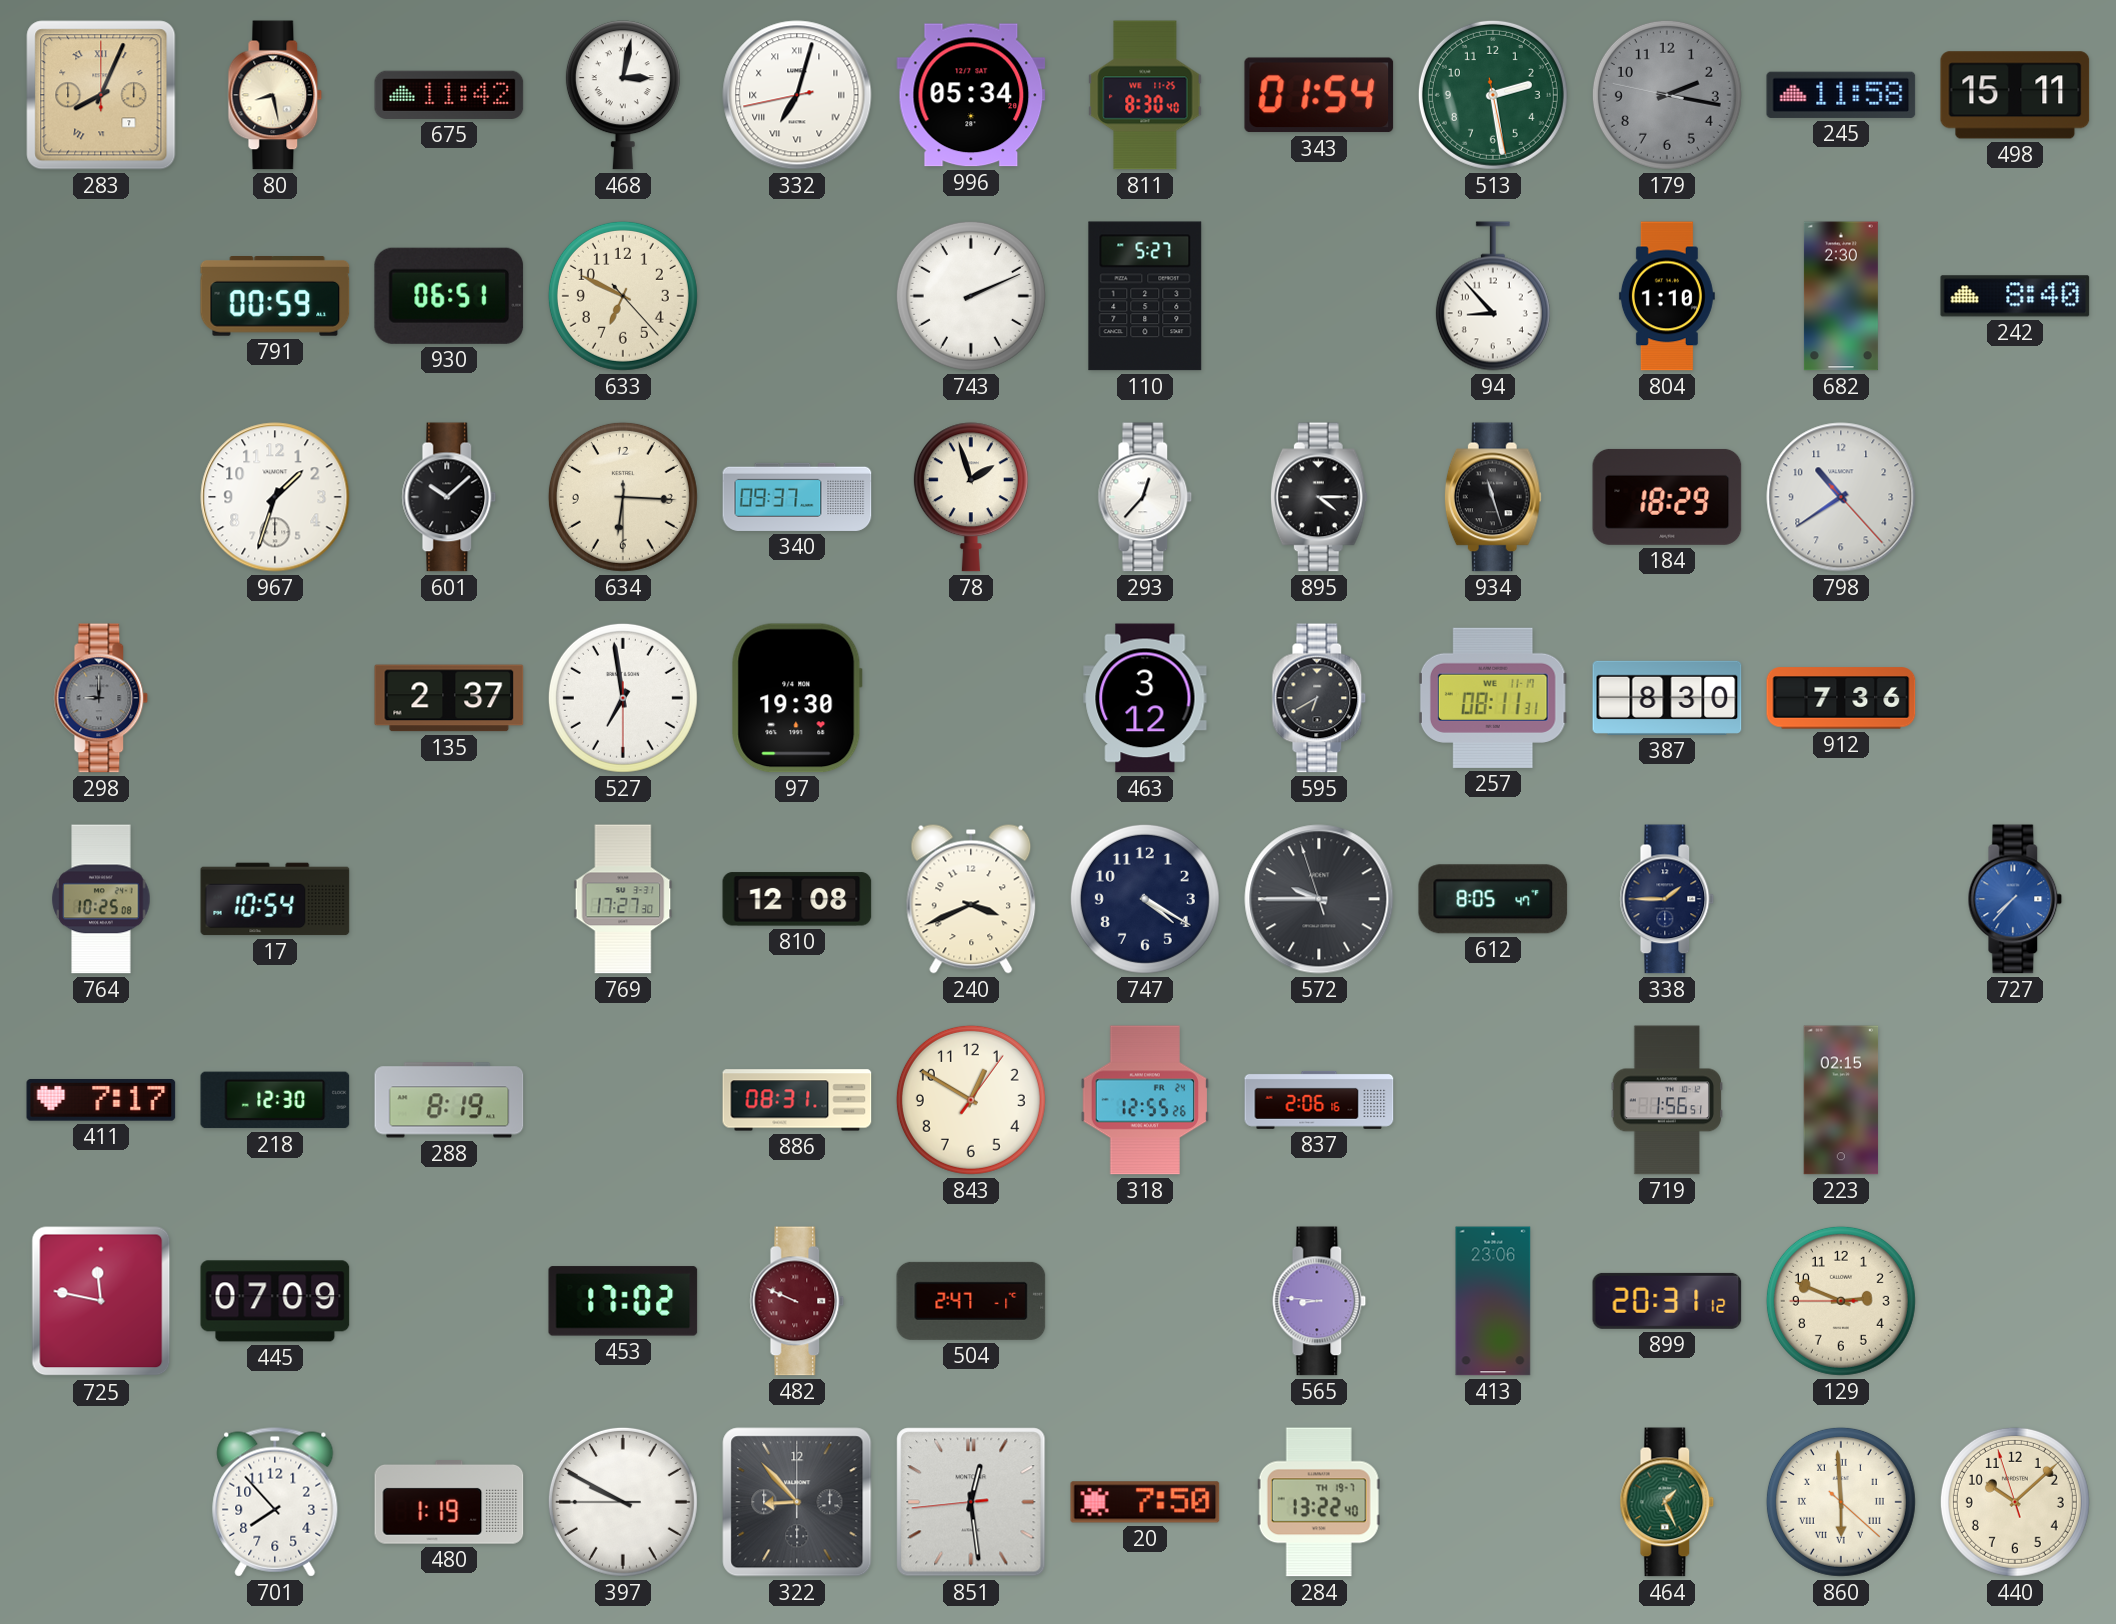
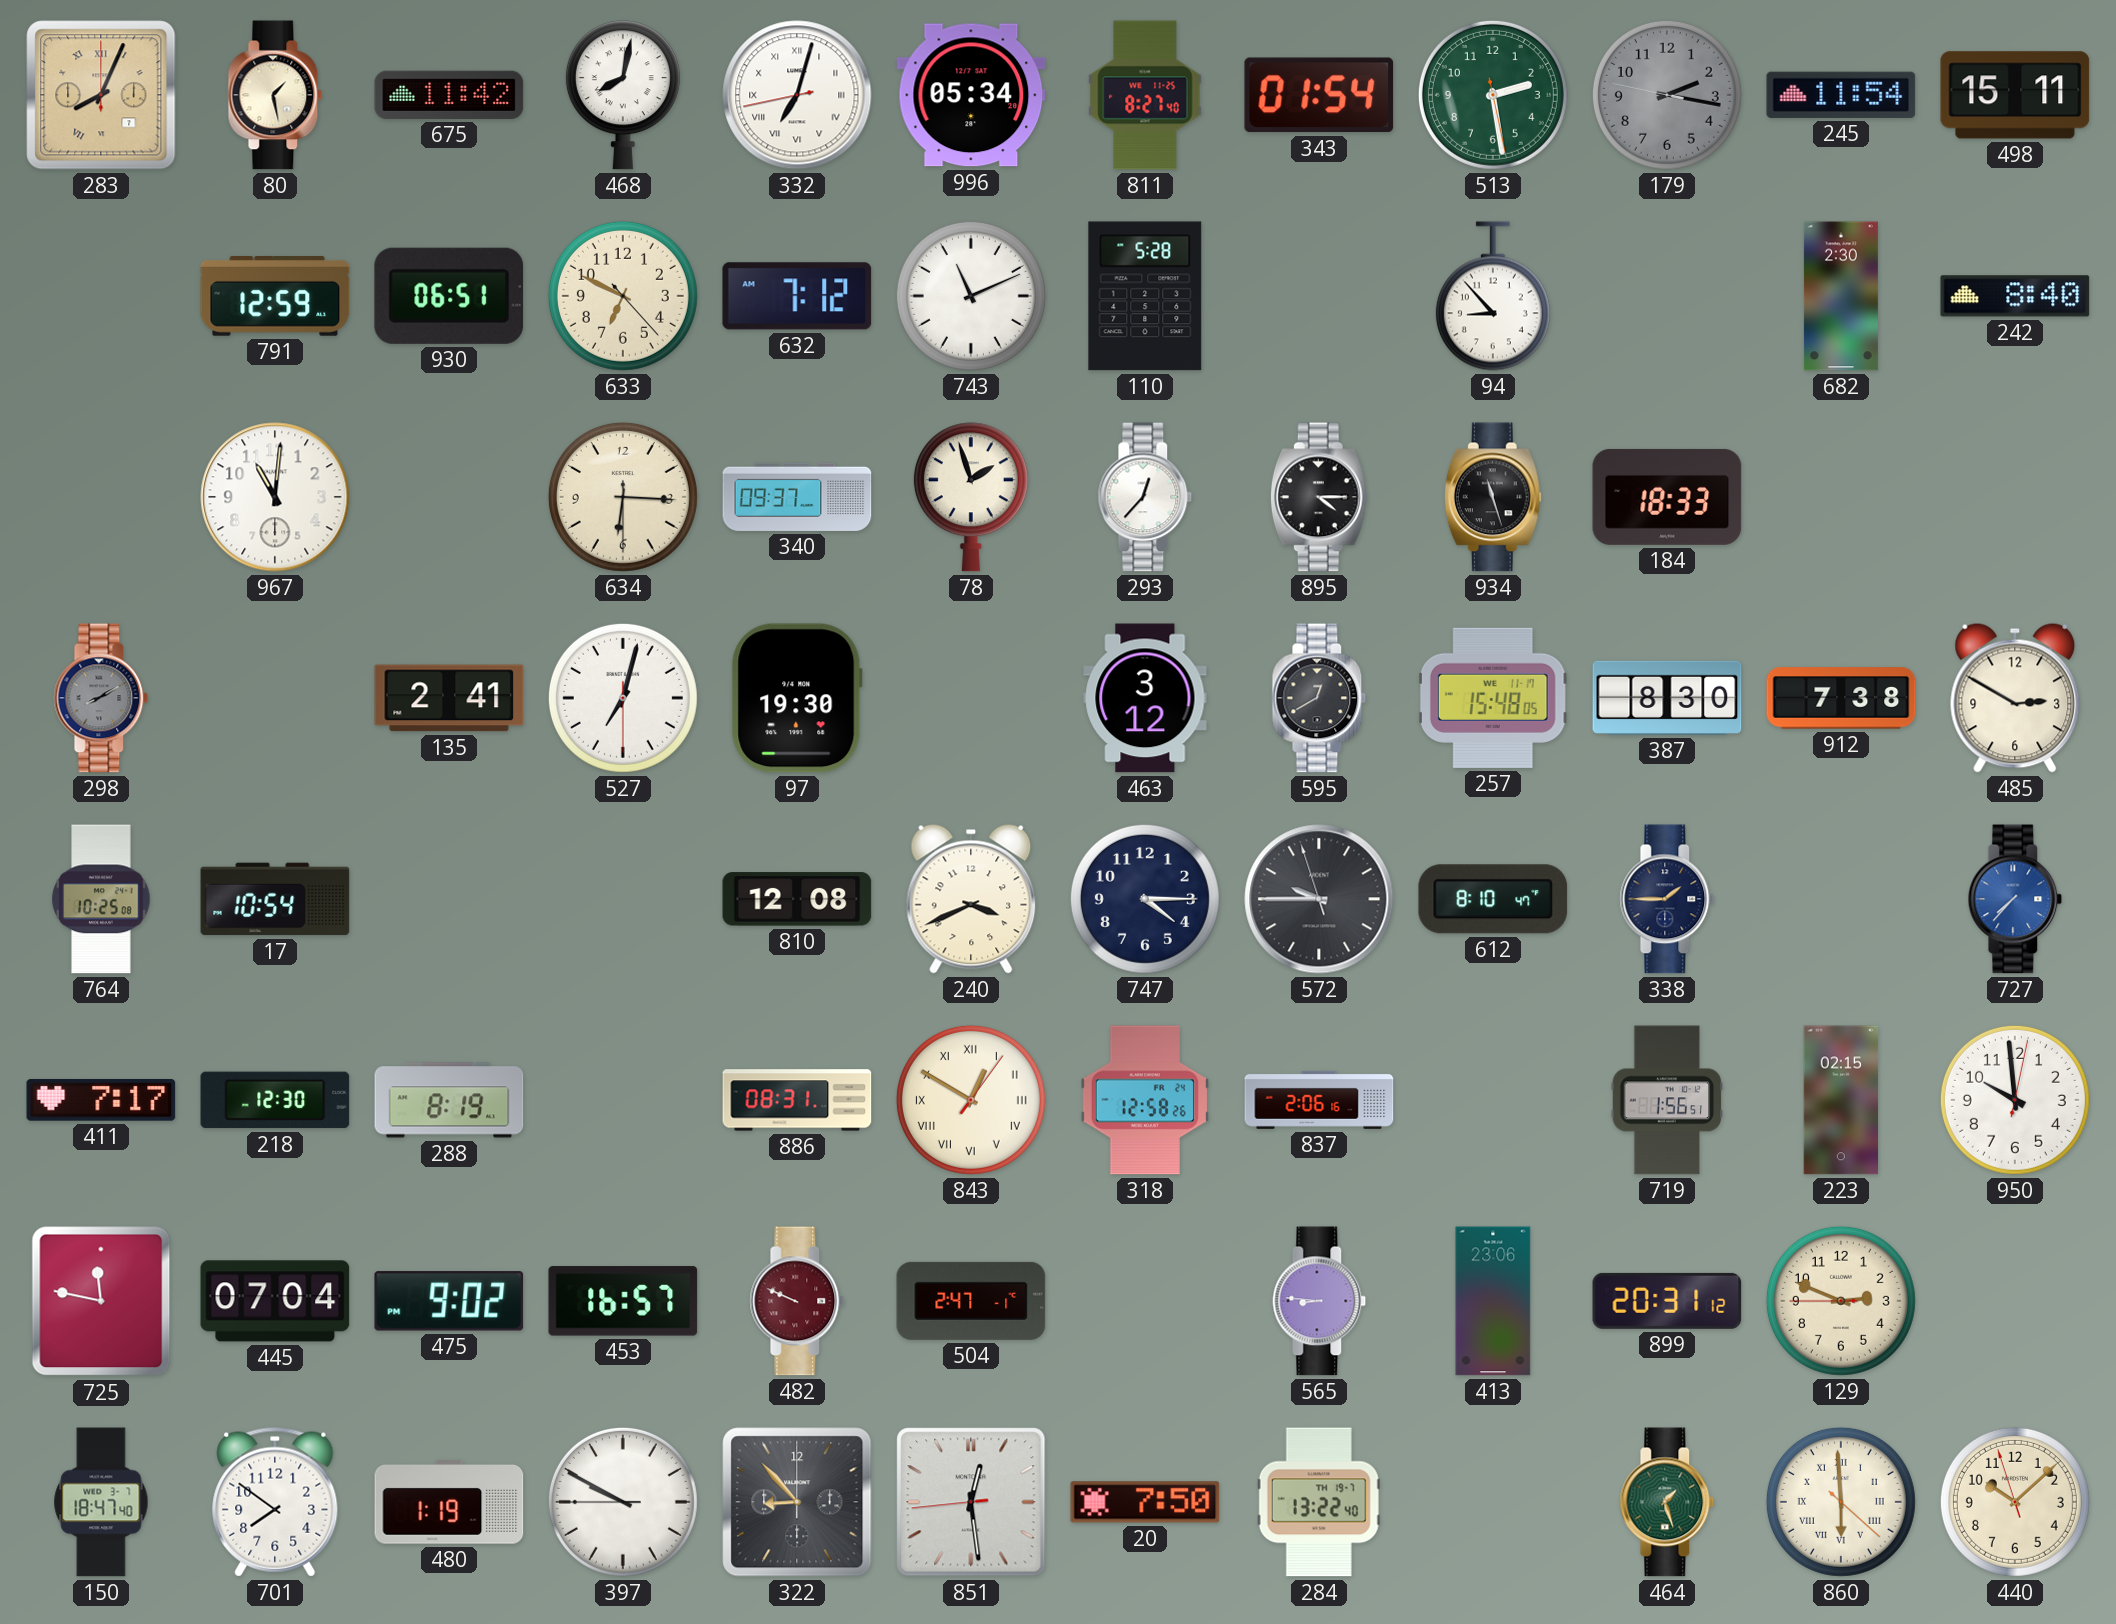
80: 8:28 -> 1:28 (275, 95)
468: 3:02 -> 8:02 (623, 95)
811: 8:30 -> 8:27 (1145, 95)
245: 11:58 -> 11:54 (1841, 95)
791: 00:59 -> 12:59 (275, 297)
632: none -> 7:12 (797, 296)
743: 2:11 -> 11:11 (971, 296)
110: 5:27 -> 5:28 (1145, 296)
804: 1:10 -> none (1667, 296)
967: 1:33 -> 11:01 (275, 497)
601: 10:08 -> none (449, 497)
184: 18:29 -> 18:33 (1667, 497)
798: 10:39 -> none (1841, 497)
298: 9:00 -> 8:10 (101, 698)
135: 2:37 -> 2:41 (449, 698)
527: 6:58 -> 7:02 (623, 698)
595: 6:40 -> 12:40 (1319, 698)
257: 08:11 -> 15:48 (1493, 698)
912: 7:36 -> 7:38 (1841, 698)
485: none -> 2:50 (2015, 698)
769: 17:27 -> none (623, 899)
747: 4:20 -> 4:15 (1145, 899)
612: 8:05 -> 8:10 (1493, 899)
843 numerals: Arabic -> Roman (971, 1100)
318: 12:55 -> 12:58 (1144, 1100)
950: none -> 9:59 (2015, 1100)
445: 07:09 -> 07:04 (275, 1301)
475: none -> 9:02 (449, 1301)
453: 17:02 -> 16:57 (623, 1301)
150: none -> 18:47 (101, 1502)
701: 7:53 -> 7:51 (275, 1502)
464: 1:26 -> 1:27 (1667, 1502)
